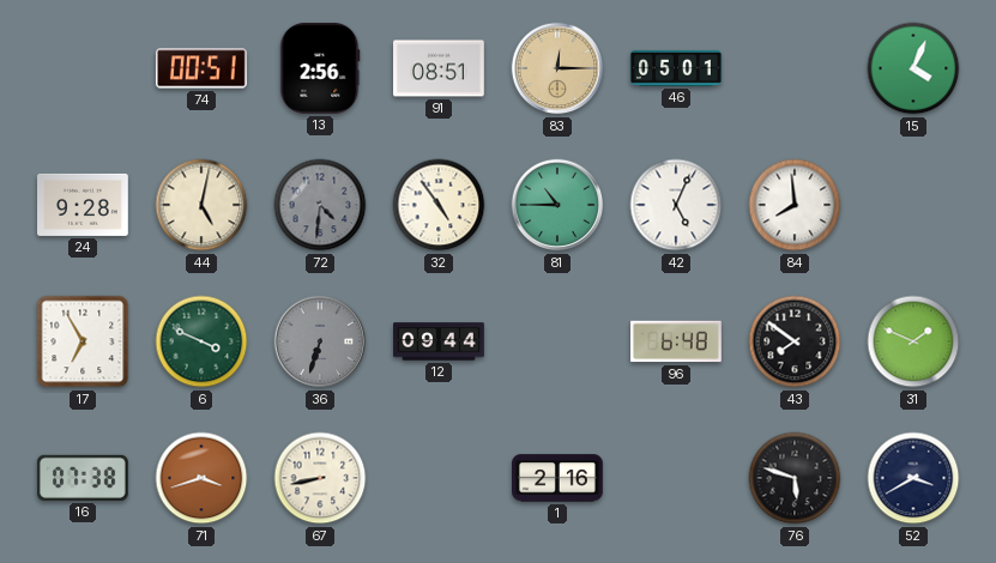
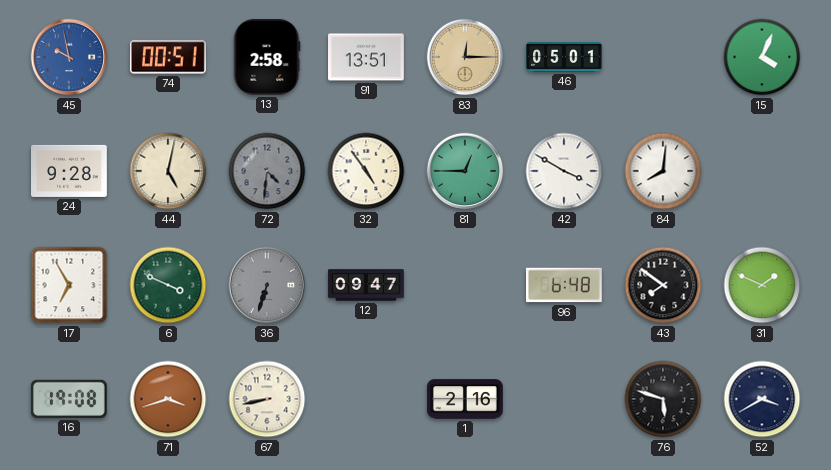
45: none -> 9:58 (69, 57)
13: 2:56 -> 2:58 (267, 58)
91: 08:51 -> 13:51 (367, 57)
81: 10:45 -> 12:45 (465, 171)
42: 5:04 -> 3:50 (564, 171)
84: 7:59 -> 8:01 (663, 171)
12: 09:44 -> 09:47 (366, 285)
16: 07:38 -> 19:08 (69, 399)
